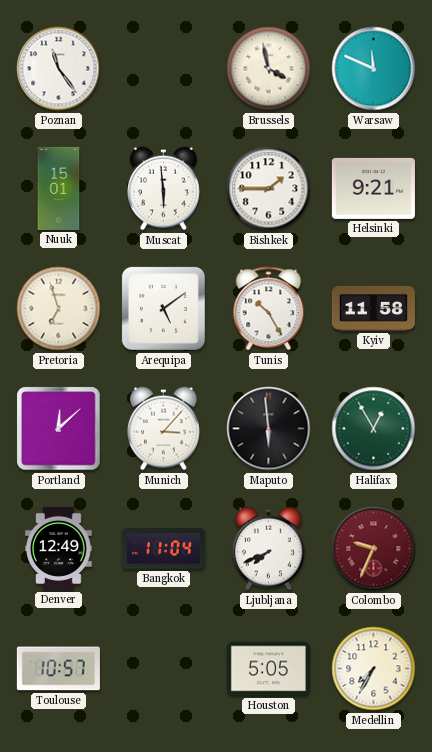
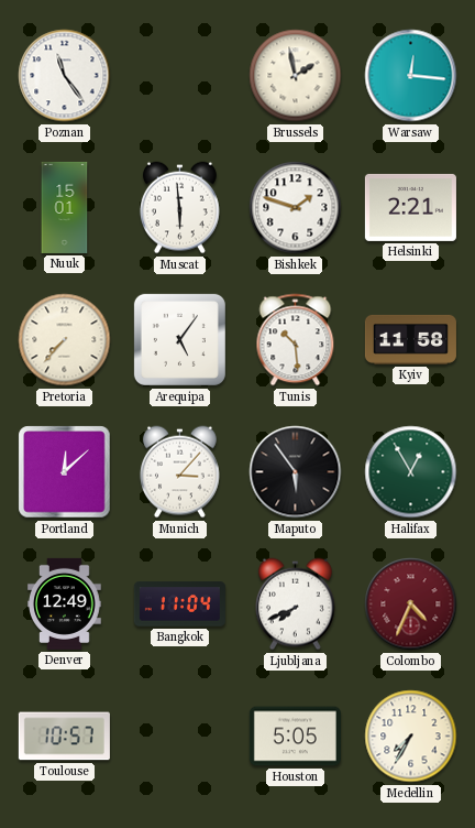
Brussels: 3:58 -> 1:58 (296, 76)
Warsaw: 11:49 -> 12:16 (411, 76)
Bishkek: 1:45 -> 1:48 (296, 208)
Helsinki: 9:21 -> 2:21 (410, 207)
Pretoria: 6:57 -> 7:37 (65, 340)
Arequipa: 5:09 -> 5:06 (179, 339)
Tunis: 10:25 -> 10:29 (296, 340)
Maputo: 5:59 -> 5:54 (296, 472)
Colombo: 9:34 -> 4:34 (411, 604)
